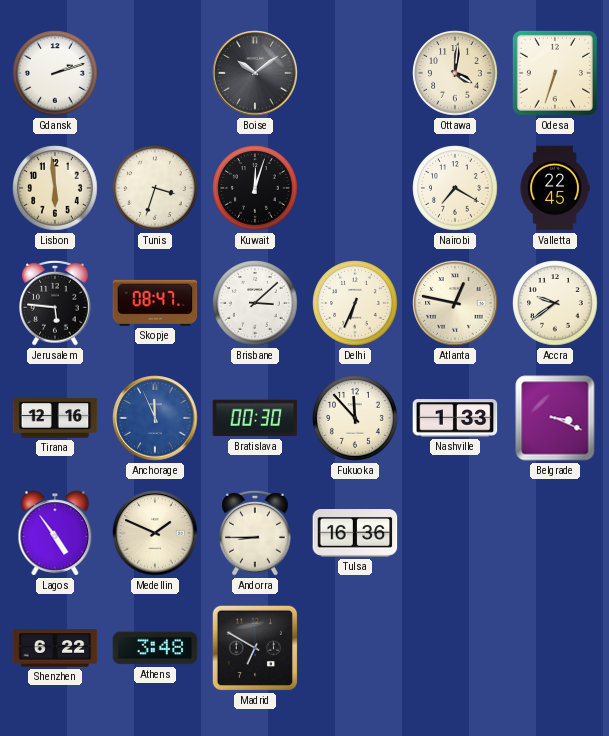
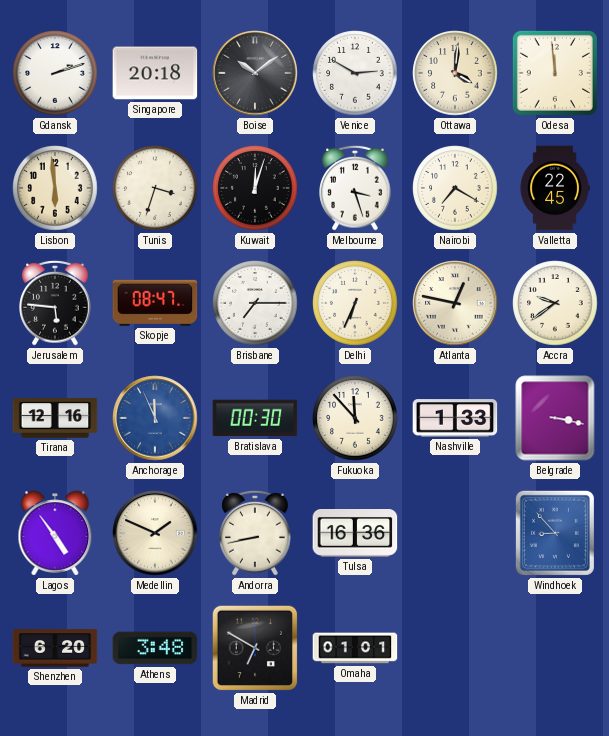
Singapore: none -> 20:18 (155, 73)
Venice: none -> 2:50 (355, 73)
Odesa: 6:33 -> 11:59 (555, 73)
Melbourne: none -> 3:27 (355, 188)
Brisbane: 3:08 -> 7:15 (255, 303)
Belgrade: 3:19 -> 3:17 (555, 418)
Andorra: 8:45 -> 8:43 (255, 533)
Windhoek: none -> 8:53 (555, 533)
Shenzhen: 6:22 -> 6:20 (55, 648)
Omaha: none -> 01:01 (355, 648)
